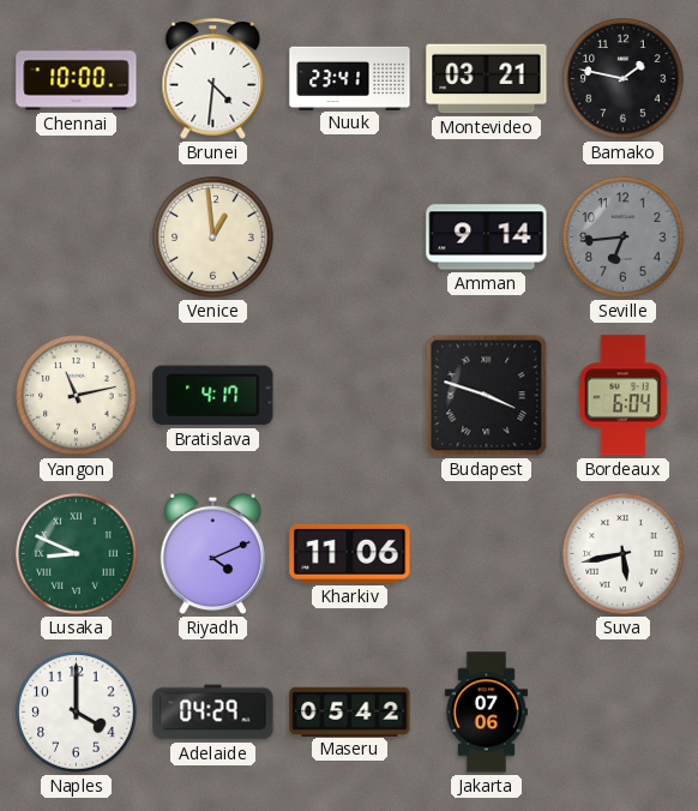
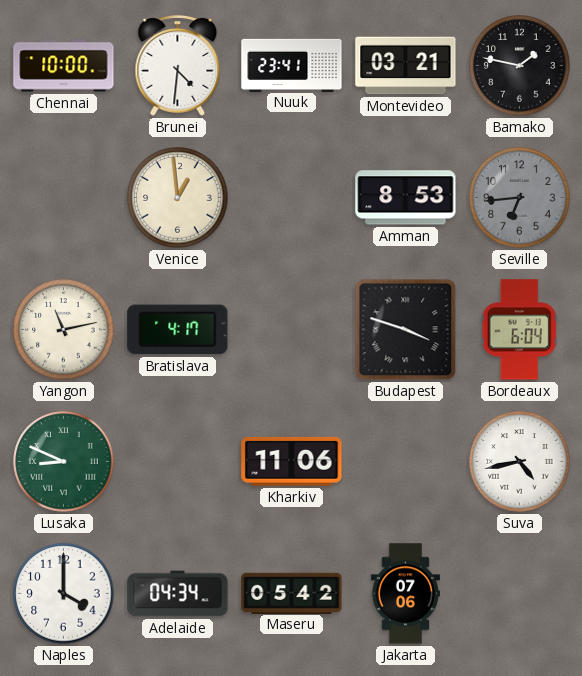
Amman: 9:14 -> 8:53 (406, 198)
Riyadh: 4:11 -> none (212, 554)
Suva: 5:43 -> 4:43 (520, 462)
Adelaide: 04:29 -> 04:34 (178, 594)
